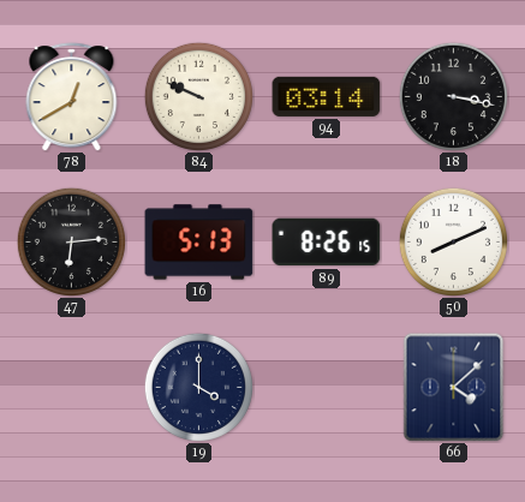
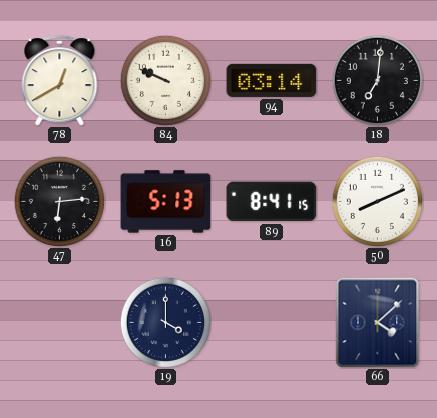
18: 3:17 -> 7:01 (377, 80)
89: 8:26 -> 8:41 (272, 202)
